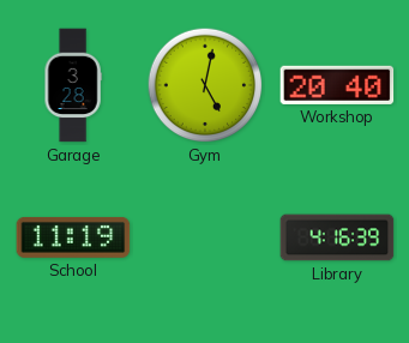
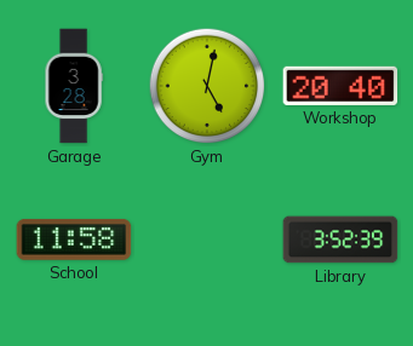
School: 11:19 -> 11:58 (74, 240)
Library: 4:16 -> 3:52 (340, 240)
